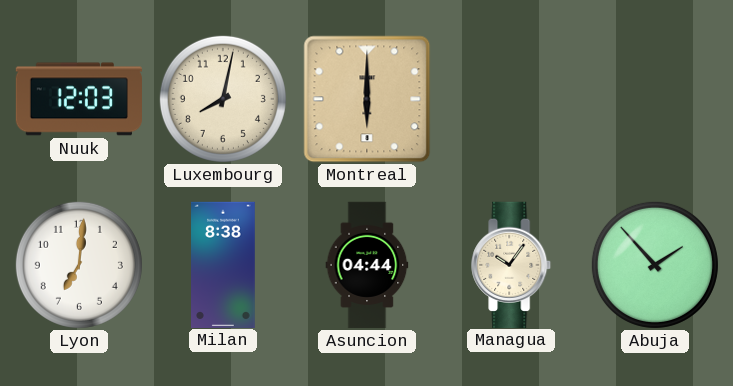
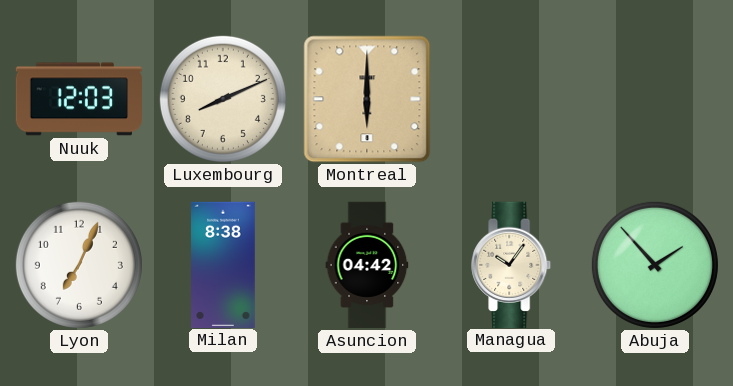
Luxembourg: 8:02 -> 8:11 (223, 99)
Lyon: 7:01 -> 7:04 (79, 265)
Asuncion: 04:44 -> 04:42 (367, 265)
